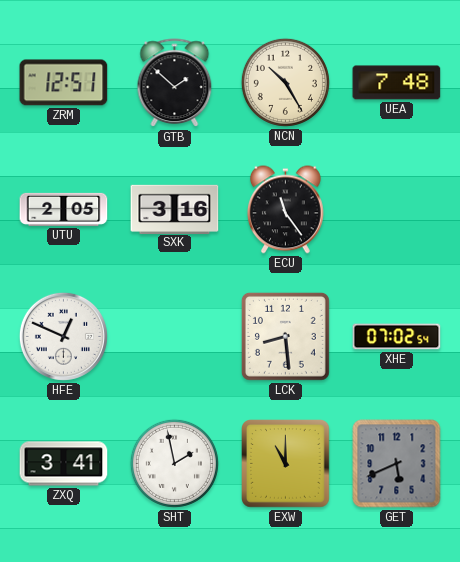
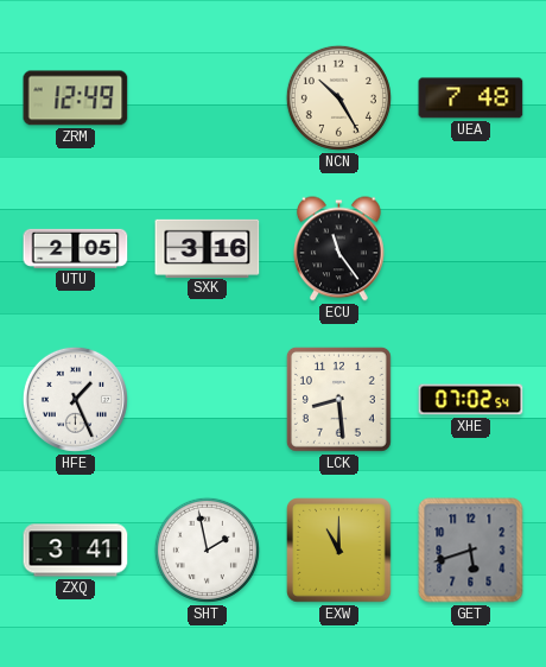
ZRM: 12:51 -> 12:49 (76, 99)
GTB: 1:52 -> none (175, 83)
HFE: 12:49 -> 1:26 (75, 399)
GET: 5:41 -> 5:42 (471, 551)
